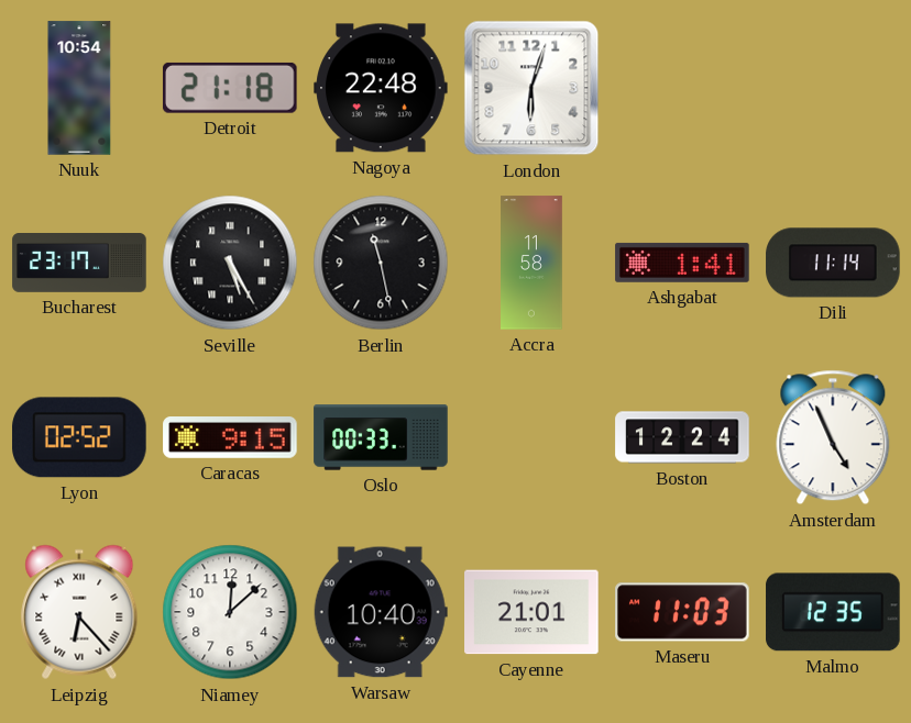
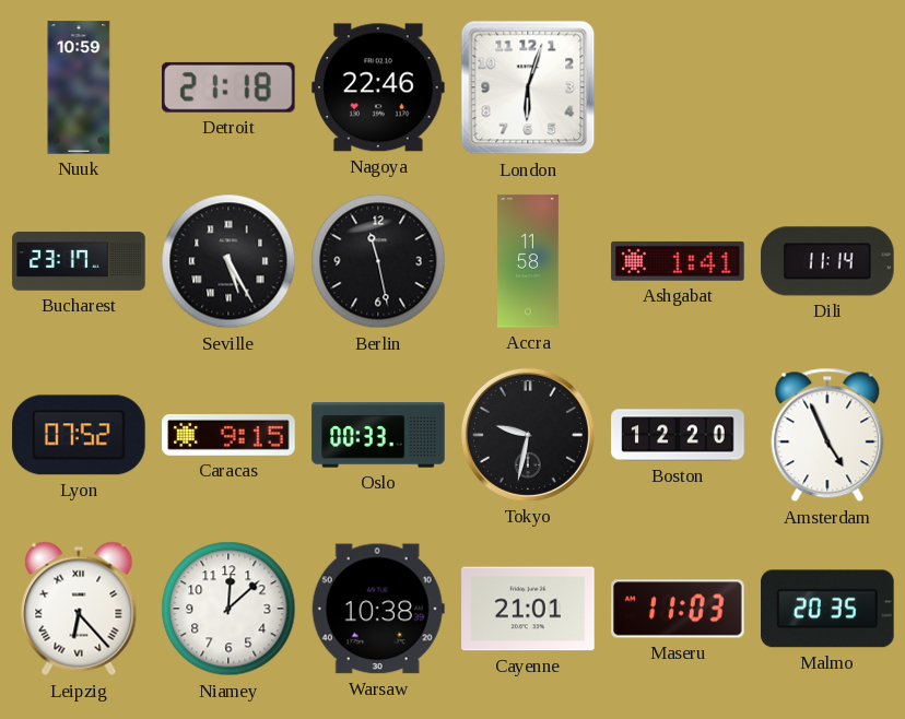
Nuuk: 10:54 -> 10:59 (79, 87)
Nagoya: 22:48 -> 22:46 (378, 87)
Lyon: 02:52 -> 07:52 (79, 435)
Tokyo: none -> 9:32 (528, 435)
Boston: 12:24 -> 12:20 (678, 435)
Warsaw: 10:40 -> 10:38 (378, 609)
Malmo: 12:35 -> 20:35 (827, 609)
